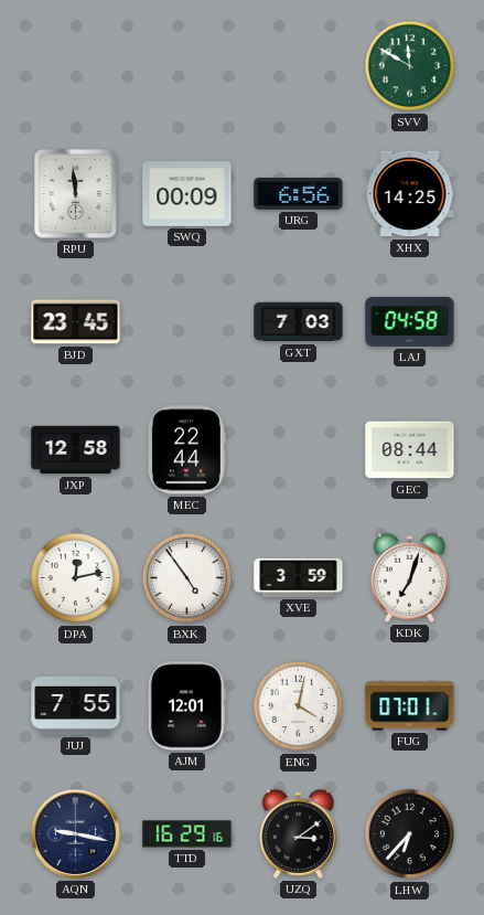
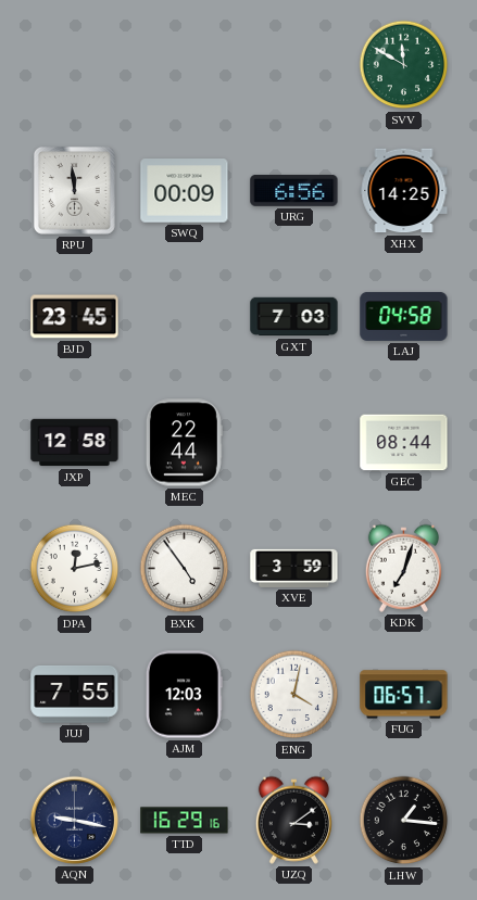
AJM: 12:01 -> 12:03 (184, 695)
FUG: 07:01 -> 06:57 (404, 695)
LHW: 6:37 -> 1:16 (404, 821)
